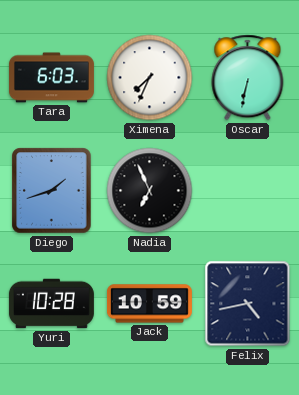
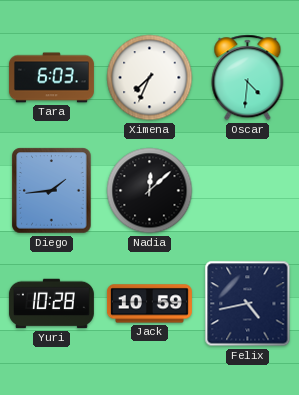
Oscar: 6:32 -> 4:31 (248, 78)
Diego: 1:42 -> 1:44 (52, 191)
Nadia: 6:56 -> 12:08 (150, 191)
